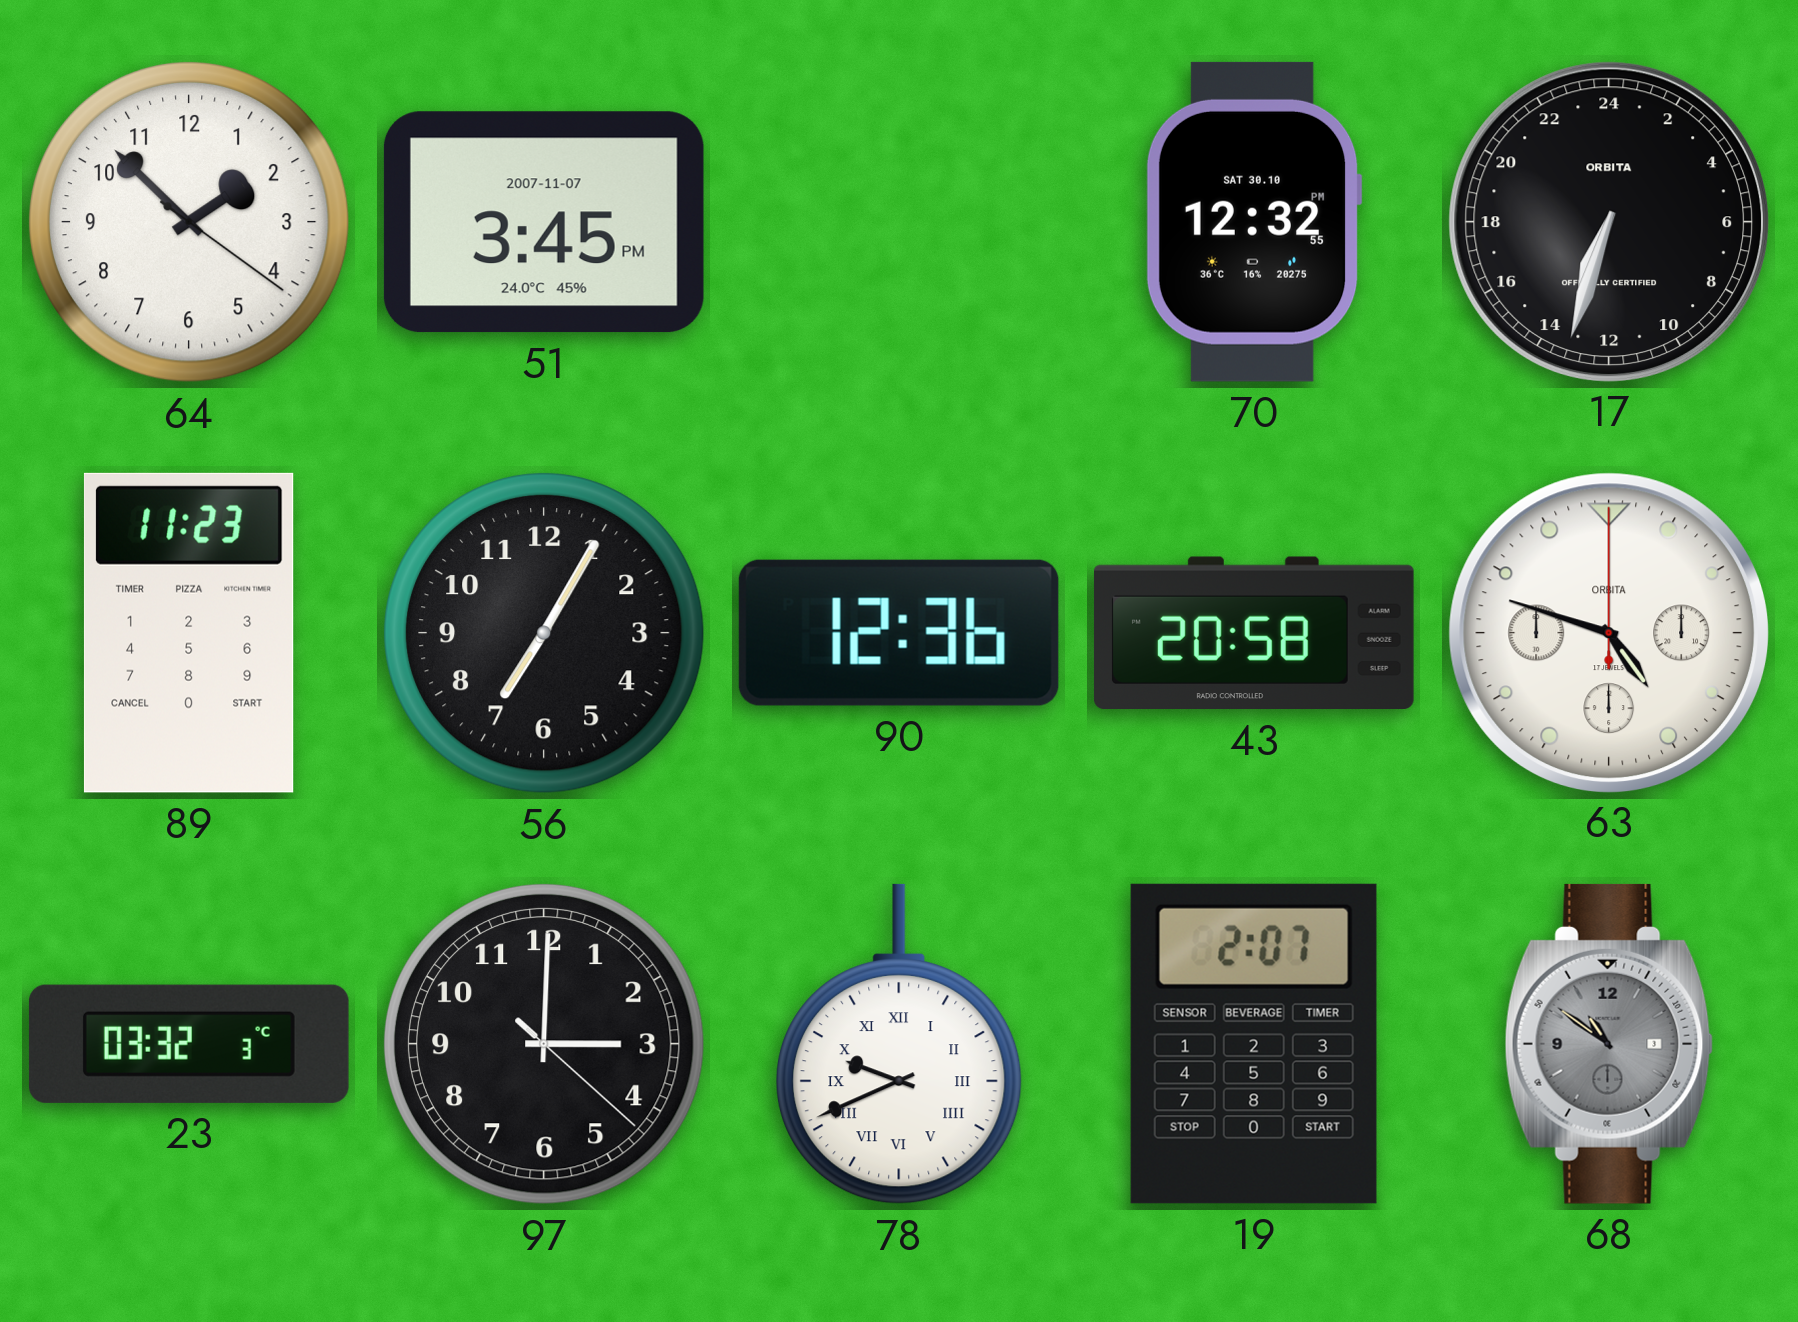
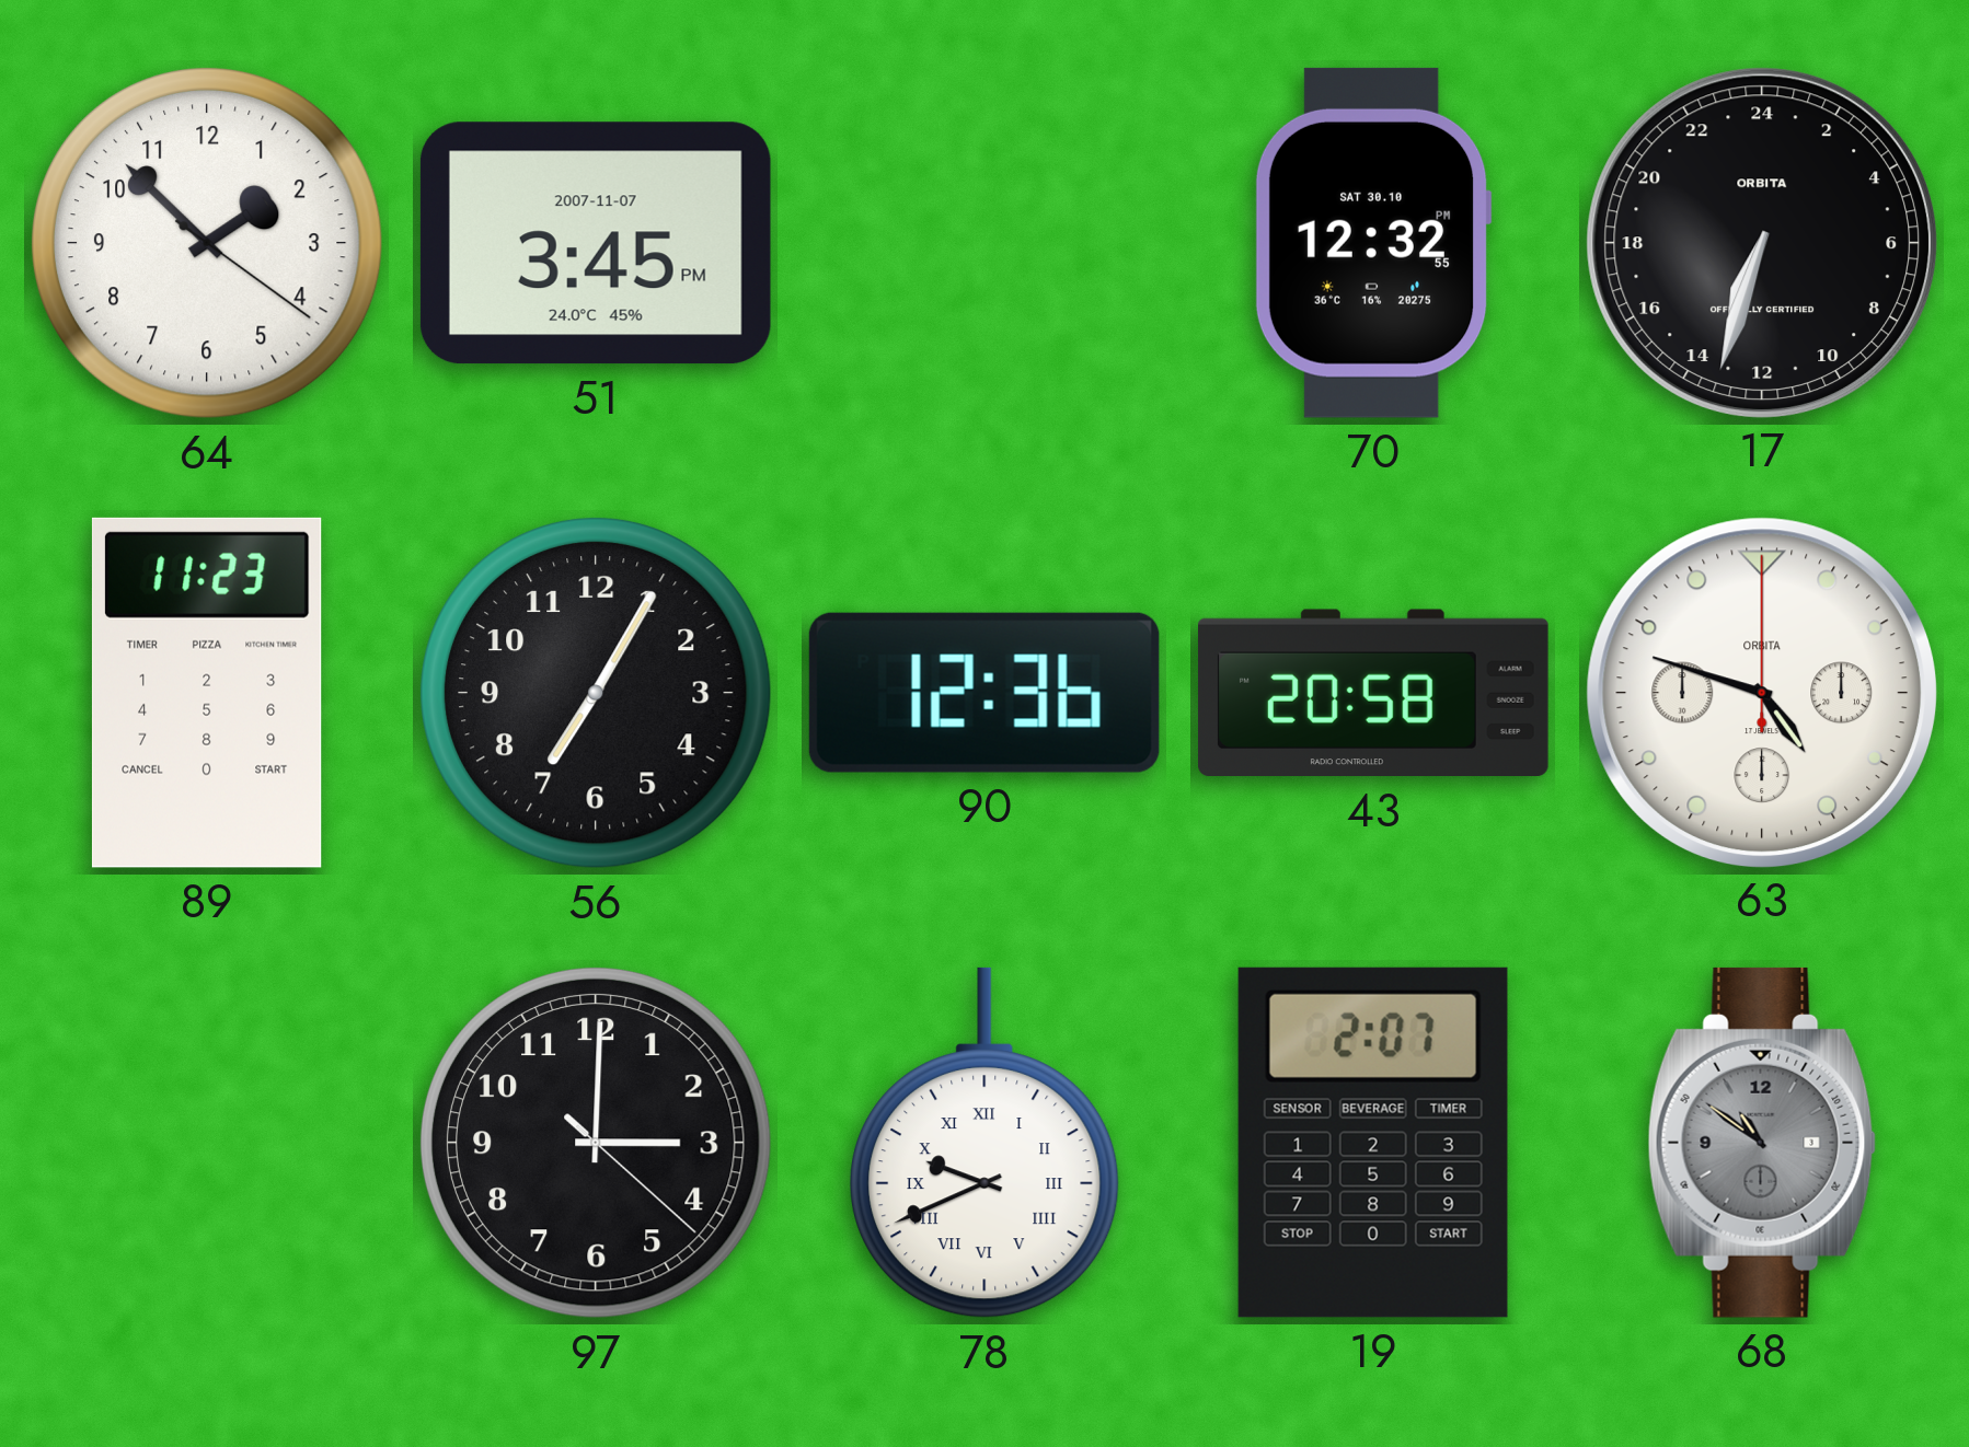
23: 03:32 -> none (189, 1044)
